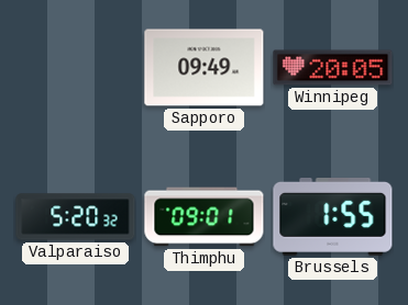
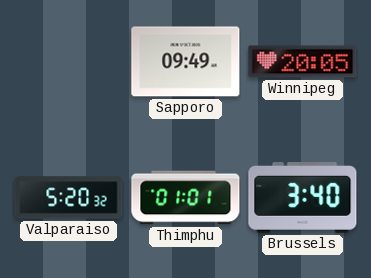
Thimphu: 09:01 -> 01:01 (186, 198)
Brussels: 1:55 -> 3:40 (303, 198)
